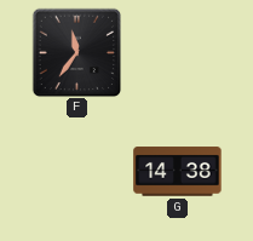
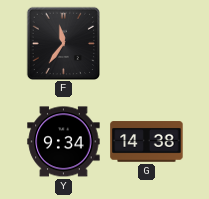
Y: none -> 9:34 (64, 142)
